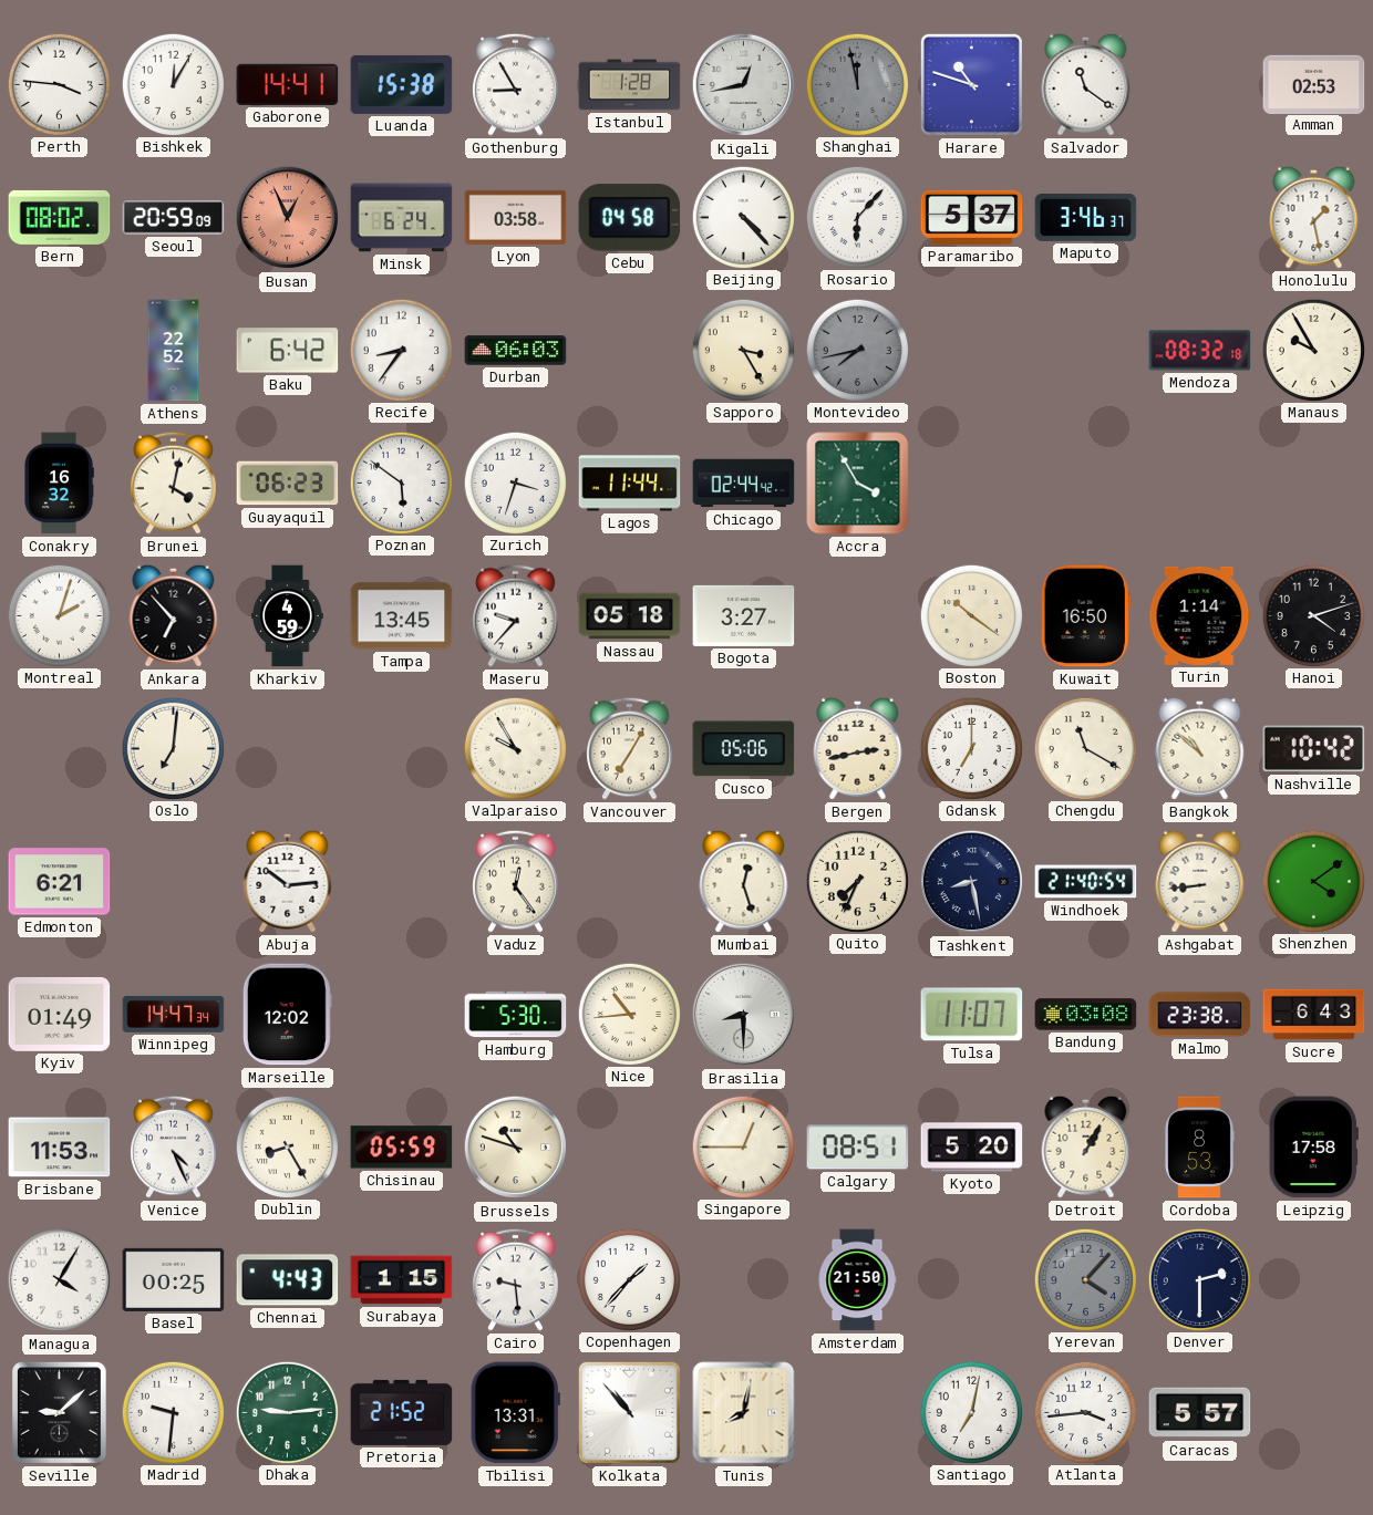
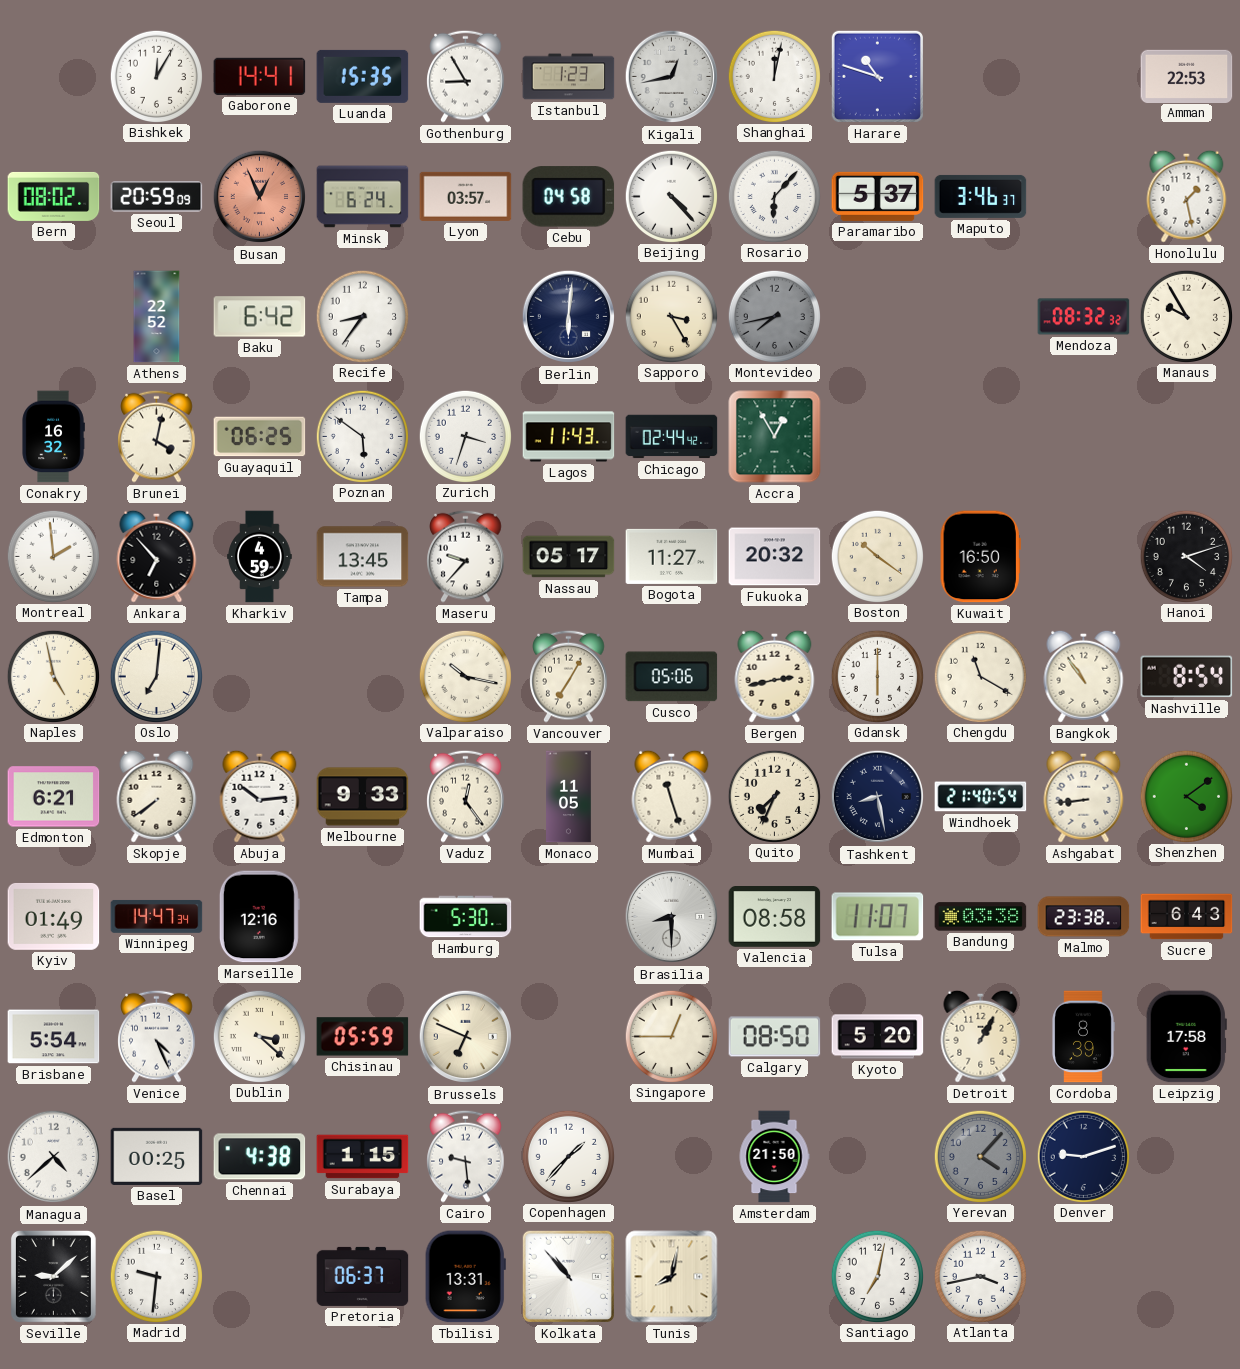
Perth: 3:46 -> none (59, 84)
Luanda: 15:38 -> 15:35 (363, 76)
Istanbul: 1:28 -> 1:23 (569, 77)
Shanghai: 11:58 -> 12:02 (774, 76)
Shanghai dial: grey -> white (774, 76)
Salvador: 11:21 -> none (1086, 84)
Amman: 02:53 -> 22:53 (1187, 76)
Lyon: 03:58 -> 03:57 (466, 196)
Durban: 06:03 -> none (516, 351)
Berlin: none -> 6:01 (569, 317)
Mendoza: 08:32:18 -> 08:32:32 (1084, 317)
Guayaquil: 06:23 -> 06:25 (260, 437)
Lagos: 11:44 -> 11:43 (569, 437)
Accra: 3:55 -> 12:55 (775, 437)
Montreal: 2:03 -> 1:59 (53, 556)
Nassau: 05:18 -> 05:17 (569, 557)
Bogota: 3:27 -> 11:27 (672, 556)
Fukuoka: none -> 20:32 (775, 557)
Turin: 1:14 -> none (1200, 615)
Naples: none -> 4:58 (53, 676)
Valparaiso: 9:55 -> 10:17 (465, 676)
Gdansk: 7:00 -> 6:00 (877, 676)
Bangkok: 10:52 -> 10:54 (1084, 676)
Nashville: 10:42 -> 8:54 (1187, 677)
Skopje: none -> 7:39 (157, 796)
Melbourne: none -> 9:33 (363, 797)
Monaco: none -> 11:05 (569, 797)
Mumbai: 12:27 -> 11:27 (672, 796)
Marseille: 12:02 -> 12:16 (259, 917)
Nice: 10:44 -> none (629, 1014)
Valencia: none -> 08:58 (775, 917)
Bandung: 03:08 -> 03:38 (981, 917)
Brisbane: 11:53 -> 5:54 (54, 1037)
Dublin: 8:25 -> 3:22 (259, 1036)
Brussels: 10:48 -> 6:49 (466, 1037)
Calgary: 08:51 -> 08:50 (775, 1037)
Cordoba: 8:53 -> 8:39 (1083, 1037)
Managua: 4:05 -> 4:38 (54, 1157)
Chennai: 4:43 -> 4:38 (260, 1157)
Denver: 2:30 -> 9:12 (1083, 1156)
Dhaka: 9:14 -> none (287, 1412)
Pretoria: 21:52 -> 06:37 (363, 1276)
Atlanta: 3:44 -> 3:43 (980, 1276)
Caracas: 5:57 -> none (1200, 1413)
